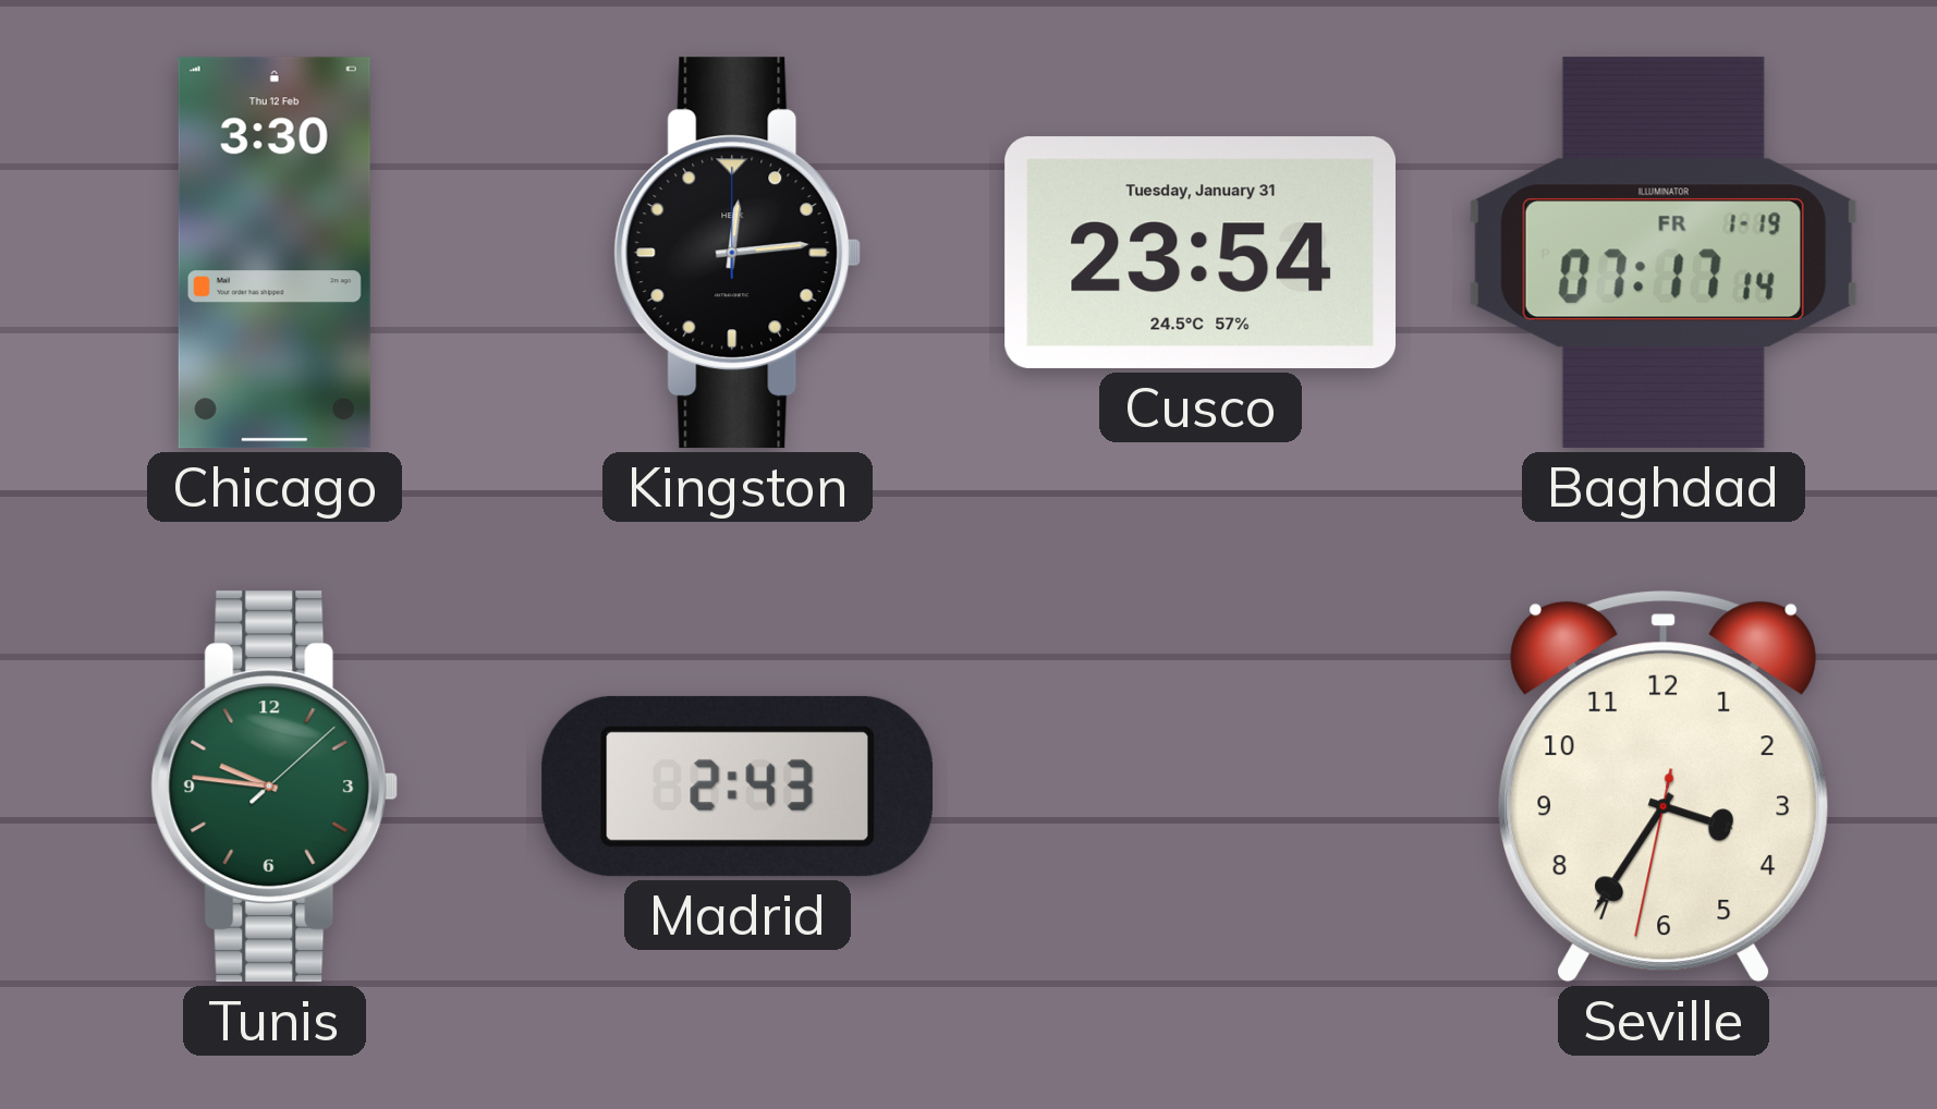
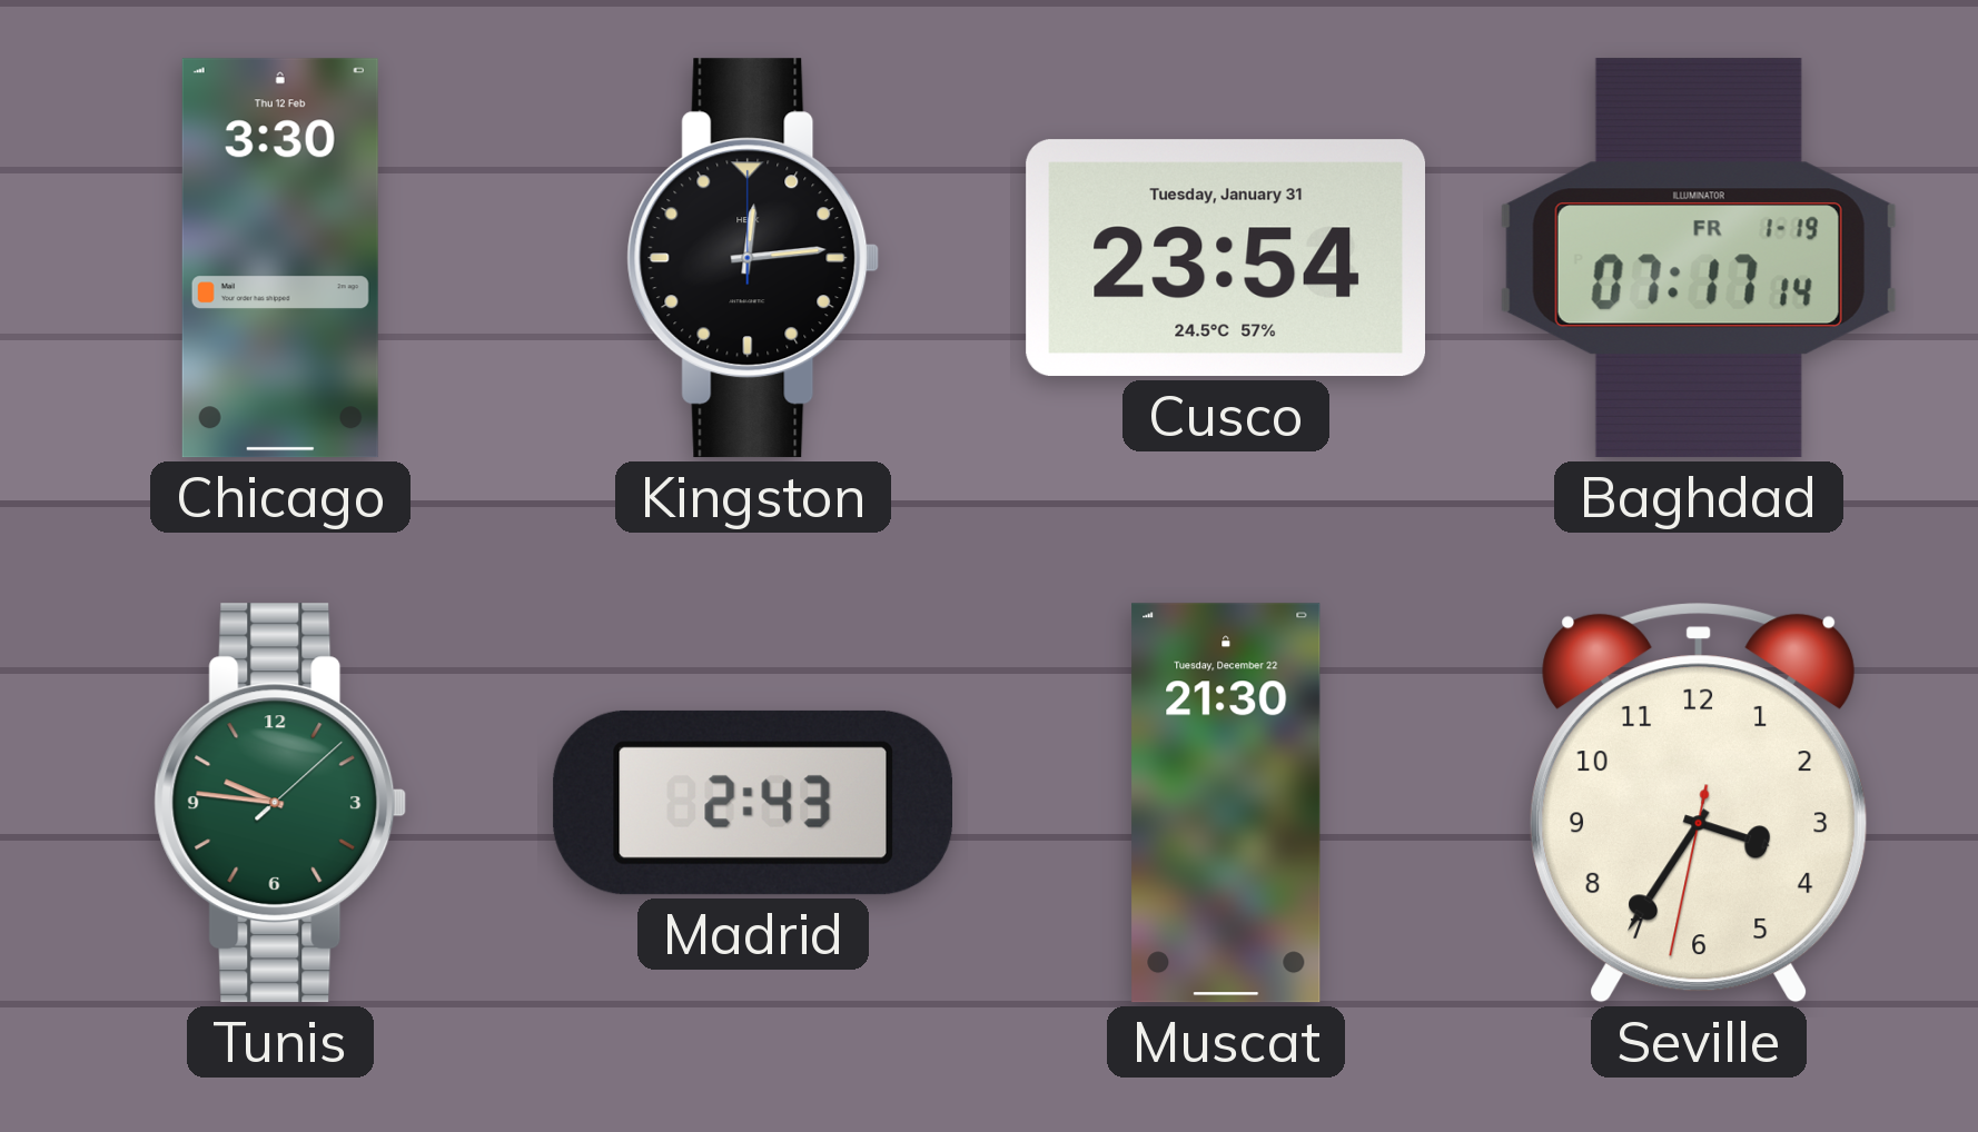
Muscat: none -> 21:30 (1226, 803)
